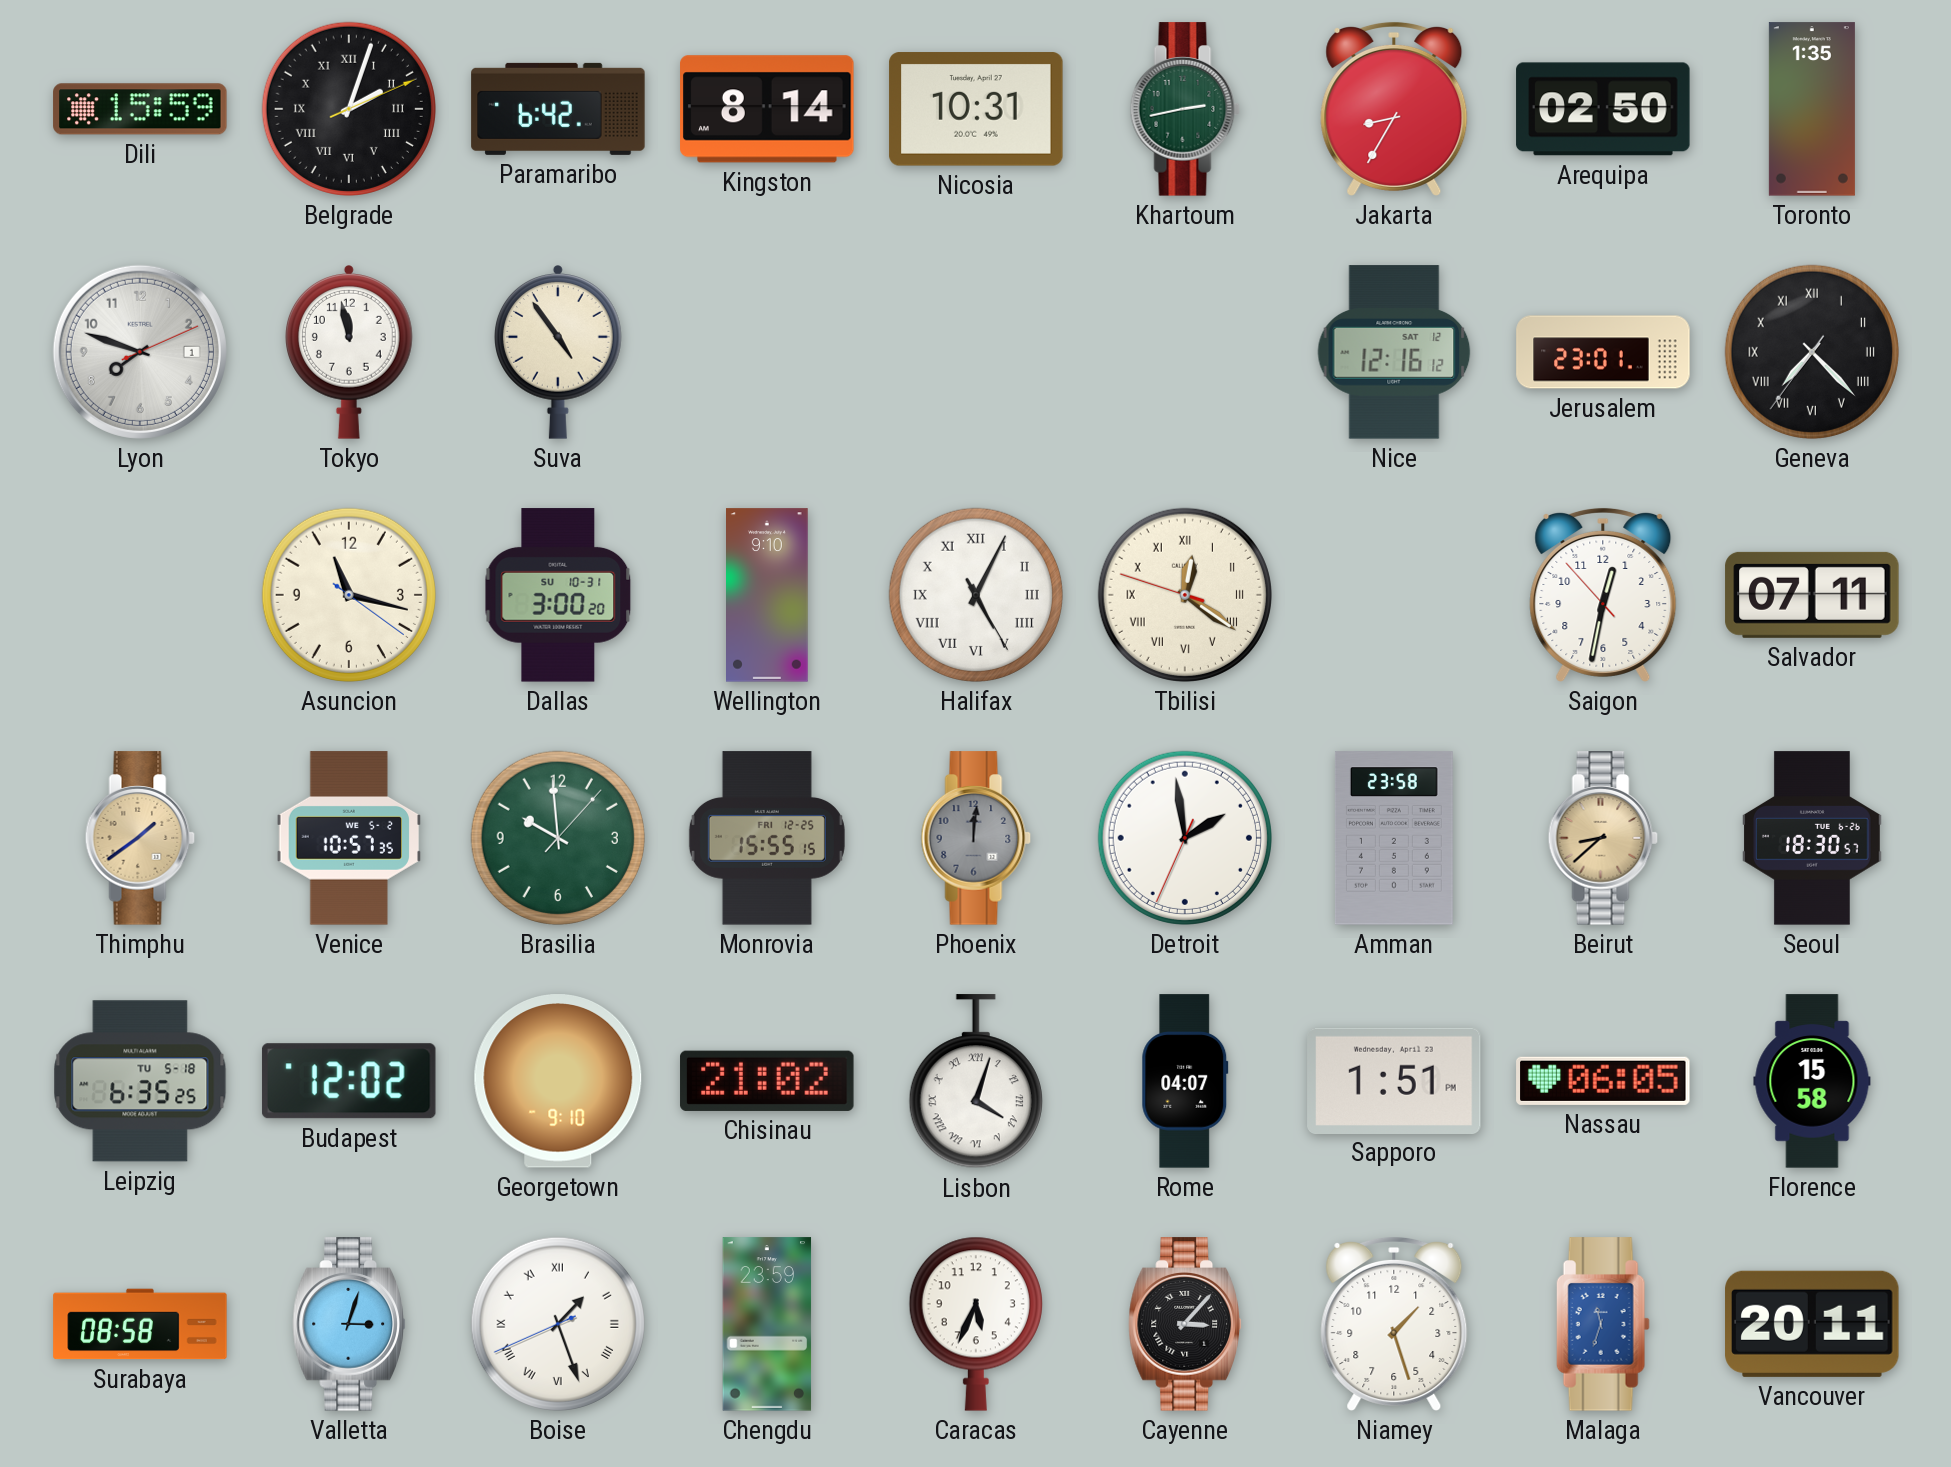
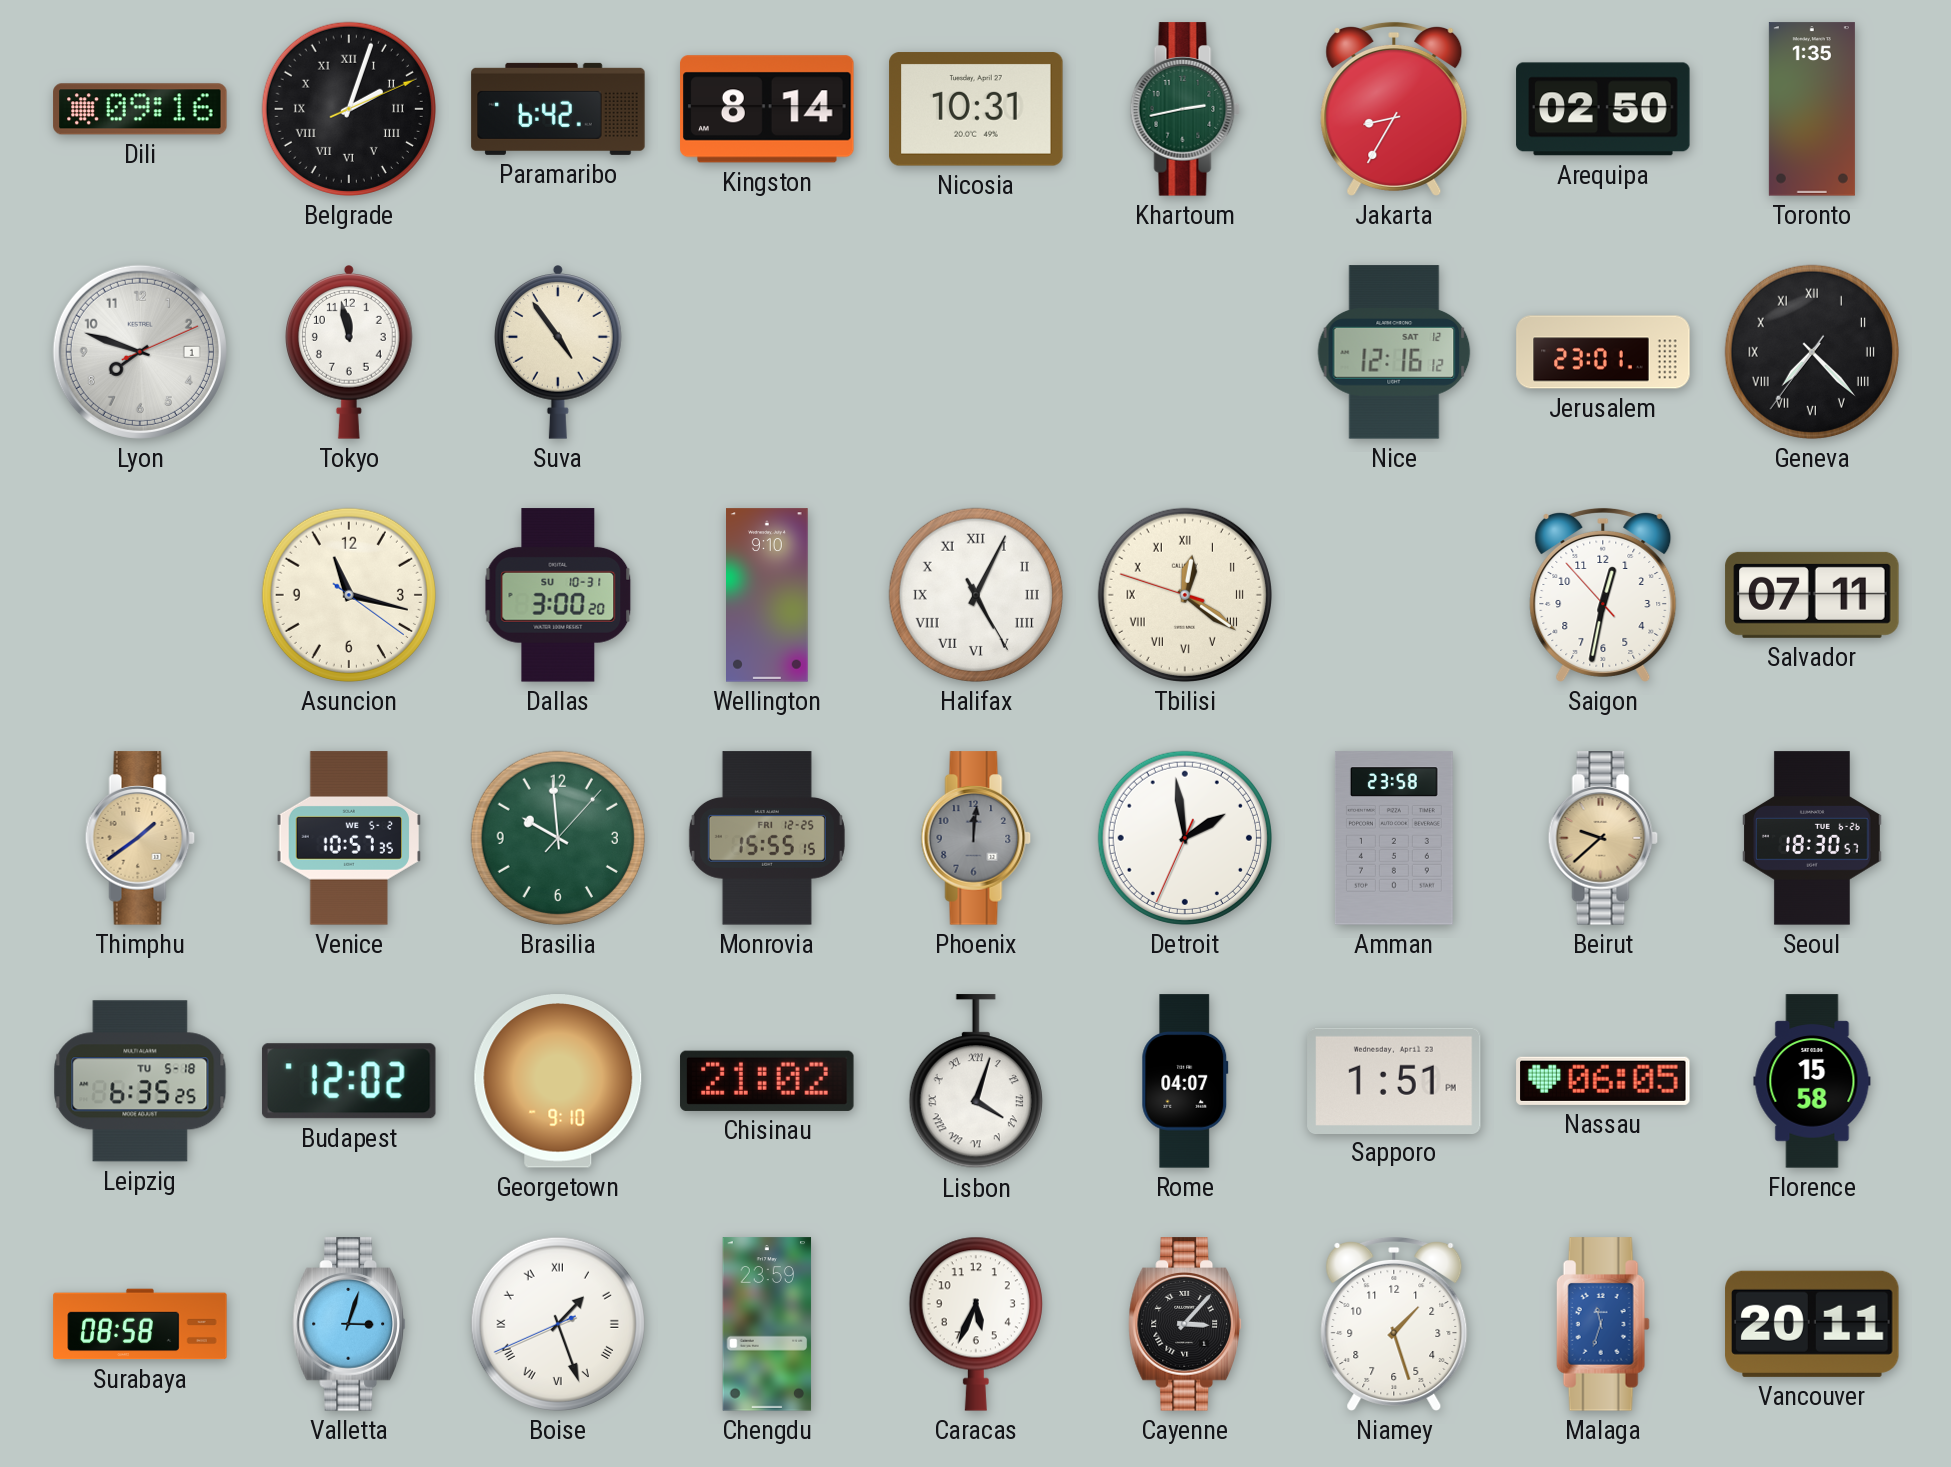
Dili: 15:59 -> 09:16 (140, 109)
Beirut: 8:38 -> 9:38 (1603, 838)
